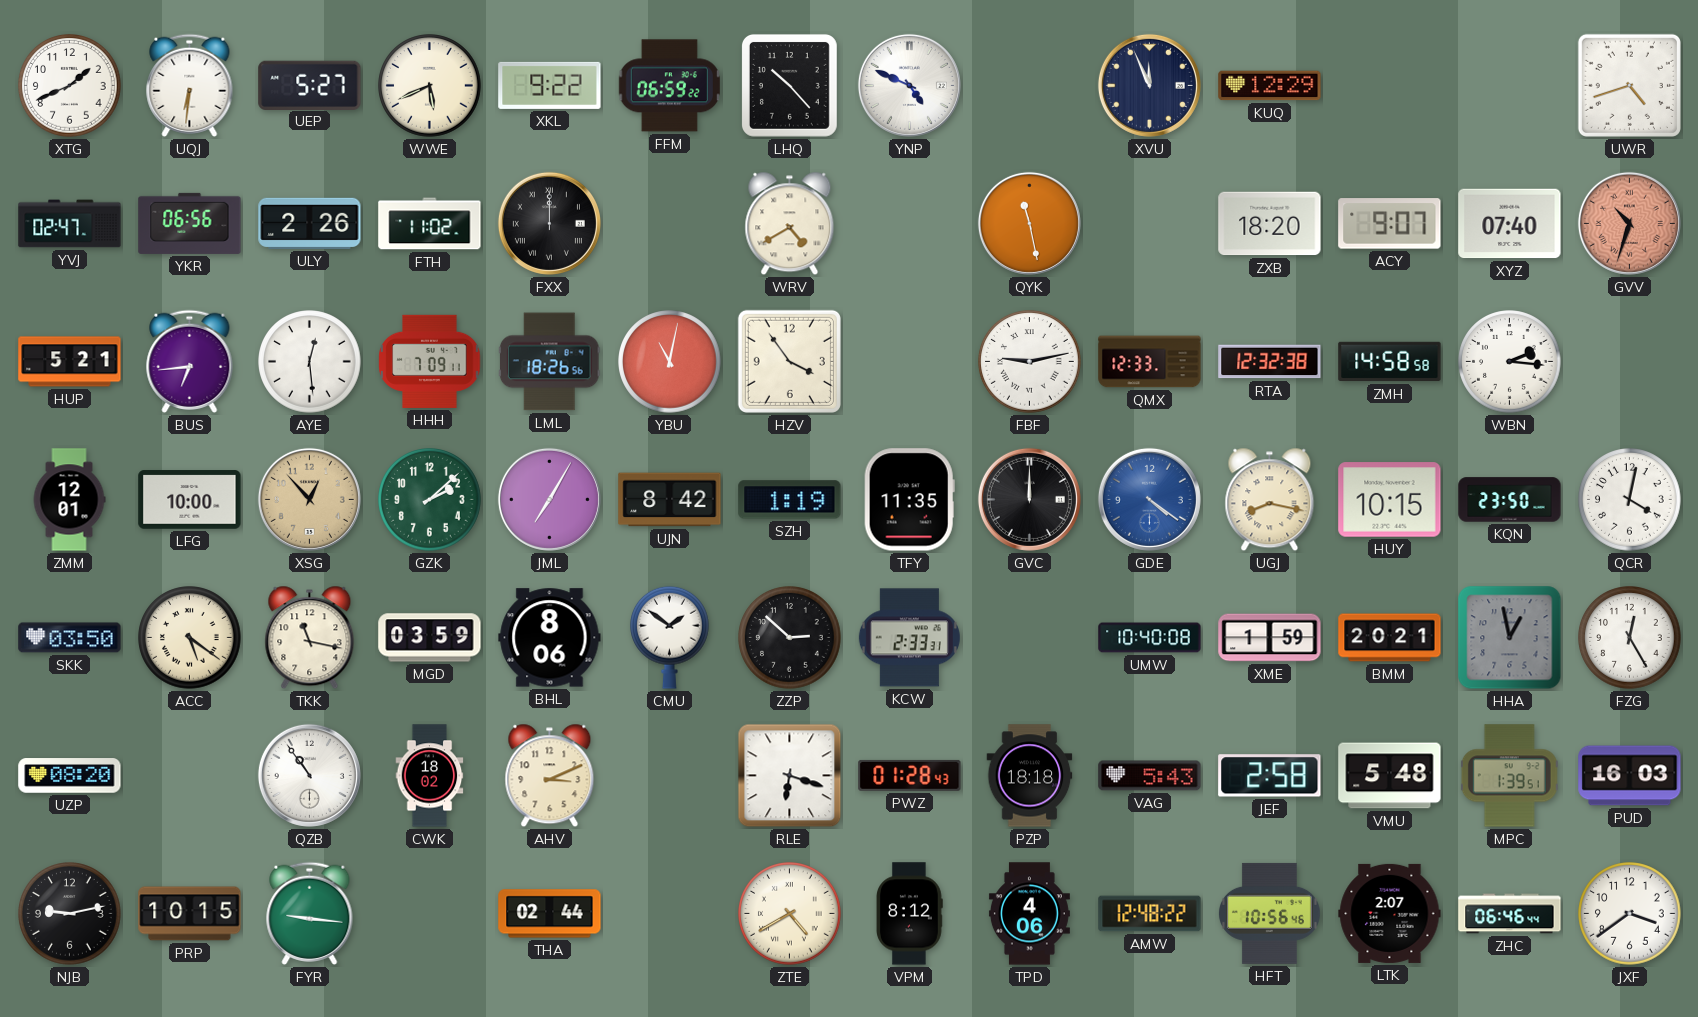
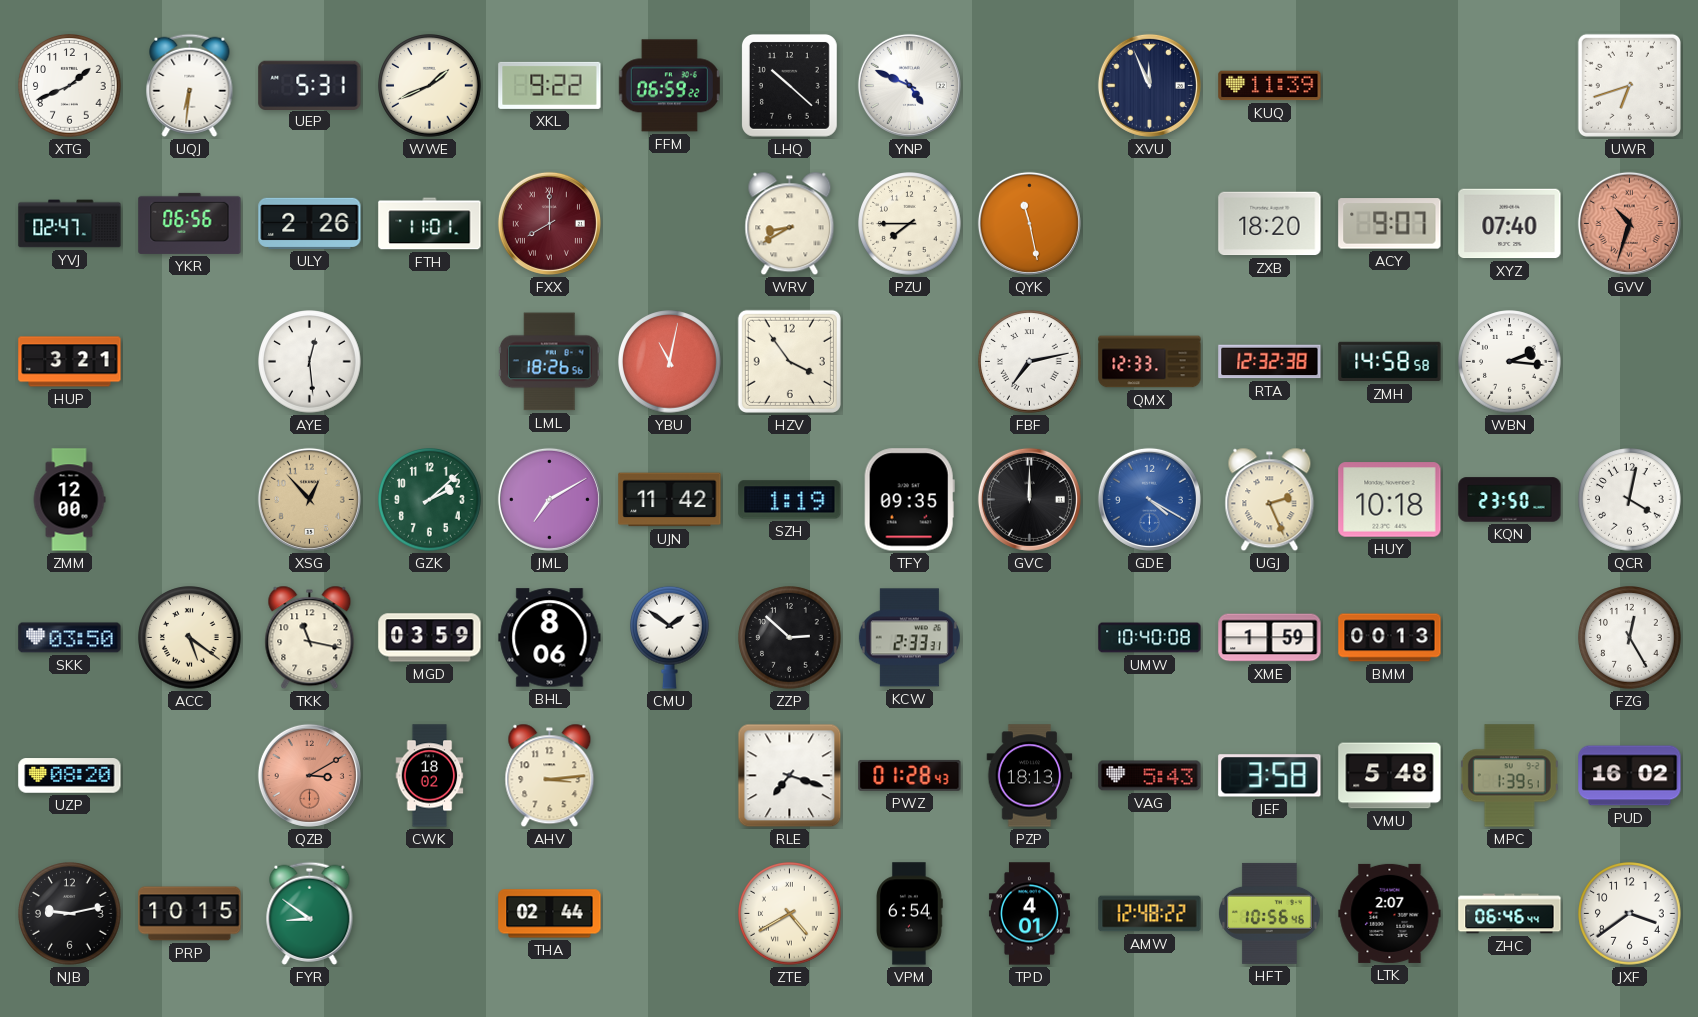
UEP: 5:27 -> 5:31 (310, 85)
WWE: 5:41 -> 1:41 (430, 86)
LHQ: 10:23 -> 10:22 (789, 85)
KUQ: 12:29 -> 11:39 (1270, 86)
UWR: 4:42 -> 6:42 (1629, 85)
FTH: 11:02 -> 11:01 (430, 224)
FXX: 12:00 -> 8:00 (549, 223)
FXX dial: black -> burgundy (549, 223)
WRV: 4:40 -> 8:40 (790, 224)
PZU: none -> 7:45 (910, 224)
HUP: 5:21 -> 3:21 (70, 362)
BUS: 6:44 -> none (190, 361)
HHH: 7:09 -> none (430, 361)
FBF: 9:13 -> 7:13 (1030, 362)
ZMM: 12:01 -> 12:00 (69, 500)
LFG: 10:00 -> none (190, 500)
JML: 7:05 -> 7:10 (549, 499)
UJN: 8:42 -> 11:42 (670, 500)
TFY: 11:35 -> 09:35 (909, 500)
GDE: 4:21 -> 4:20 (1149, 499)
UGJ: 8:17 -> 2:26 (1270, 500)
HUY: 10:15 -> 10:18 (1390, 500)
BMM: 20:21 -> 00:13 (1390, 638)
HHA: 12:58 -> none (1510, 638)
QZB: 10:54 -> 3:10 (309, 775)
QZB dial: white -> salmon (309, 775)
AHV: 3:11 -> 3:14 (550, 776)
RLE: 6:18 -> 7:18 (790, 776)
PZP: 18:18 -> 18:13 (1030, 776)
JEF: 2:58 -> 3:58 (1270, 776)
PUD: 16:03 -> 16:02 (1630, 776)
FYR: 9:16 -> 8:51 (310, 913)
VPM: 8:12 -> 6:54 (909, 914)
TPD: 4:06 -> 4:01 (1029, 914)
